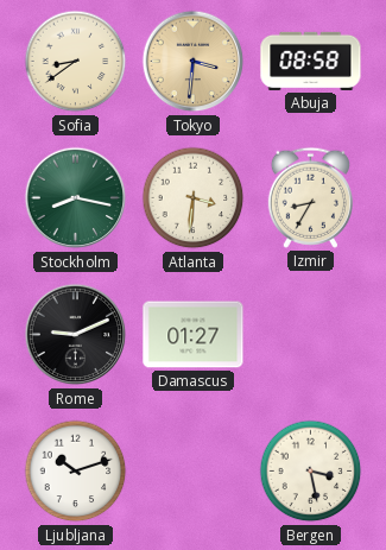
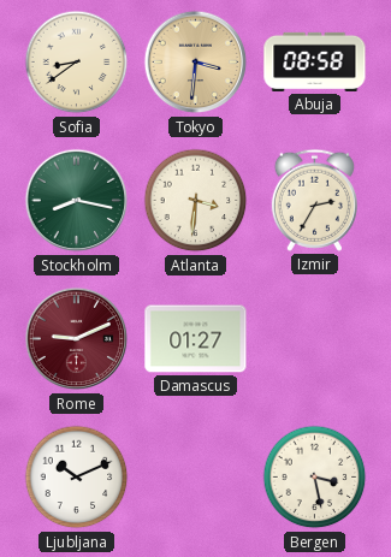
Izmir: 8:35 -> 2:35 (314, 200)
Rome dial: black -> burgundy (77, 339)
Ljubljana: 10:12 -> 10:11 (77, 478)
